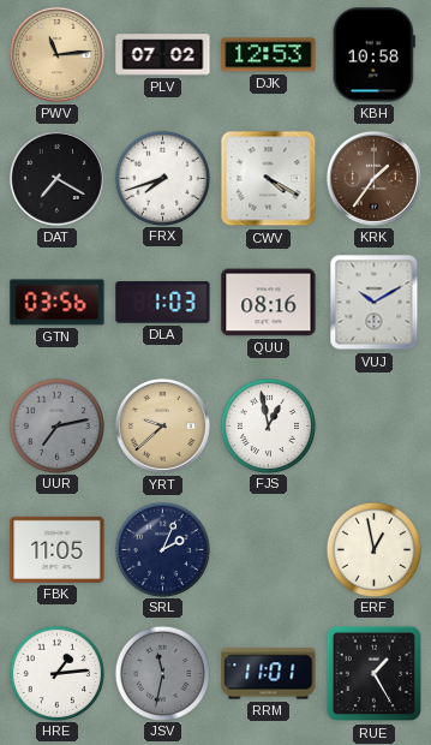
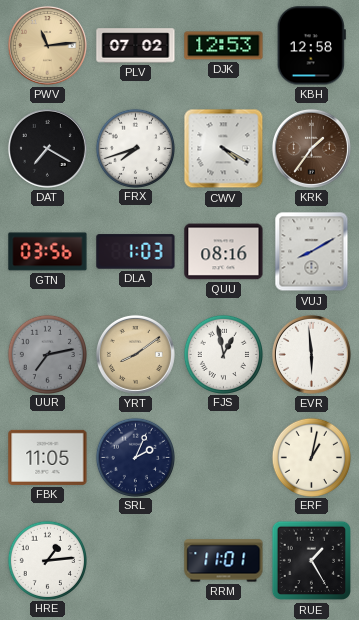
KBH: 10:58 -> 12:58 (311, 46)
VUJ: 10:10 -> 8:10 (312, 252)
YRT: 9:38 -> 8:09 (135, 354)
EVR: none -> 5:59 (311, 354)
ERF: 12:58 -> 1:02 (311, 457)
JSV: 11:32 -> none (162, 673)
